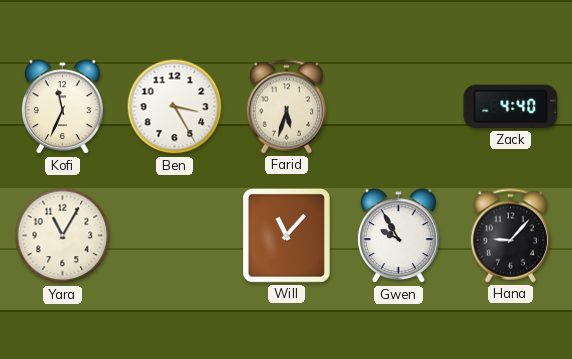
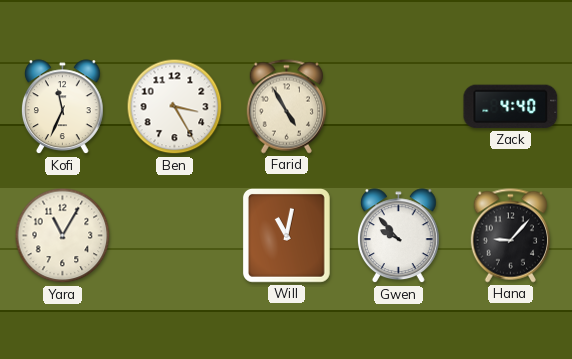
Farid: 5:33 -> 4:55 (286, 107)
Will: 11:07 -> 11:02 (286, 236)
Gwen: 9:55 -> 9:53 (399, 236)
